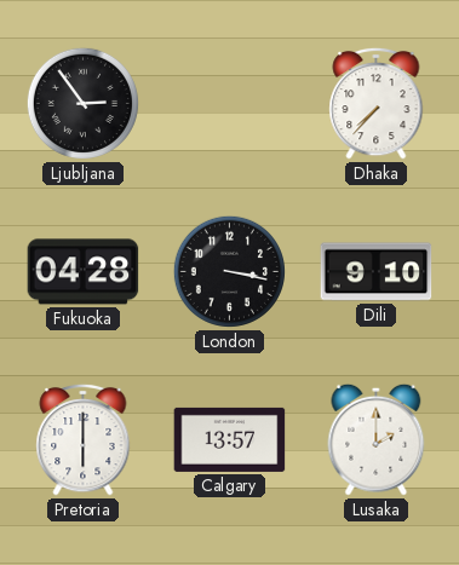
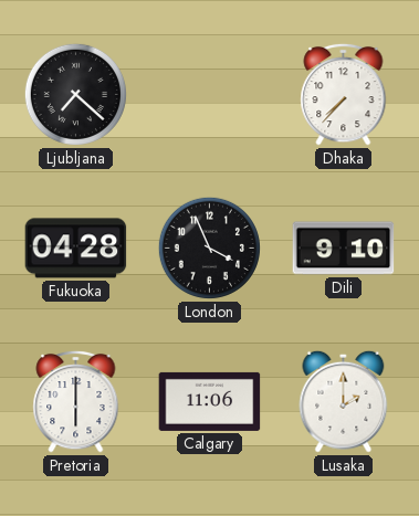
Ljubljana: 2:54 -> 7:22 (75, 94)
London: 3:17 -> 3:56 (209, 248)
Calgary: 13:57 -> 11:06 (210, 401)
